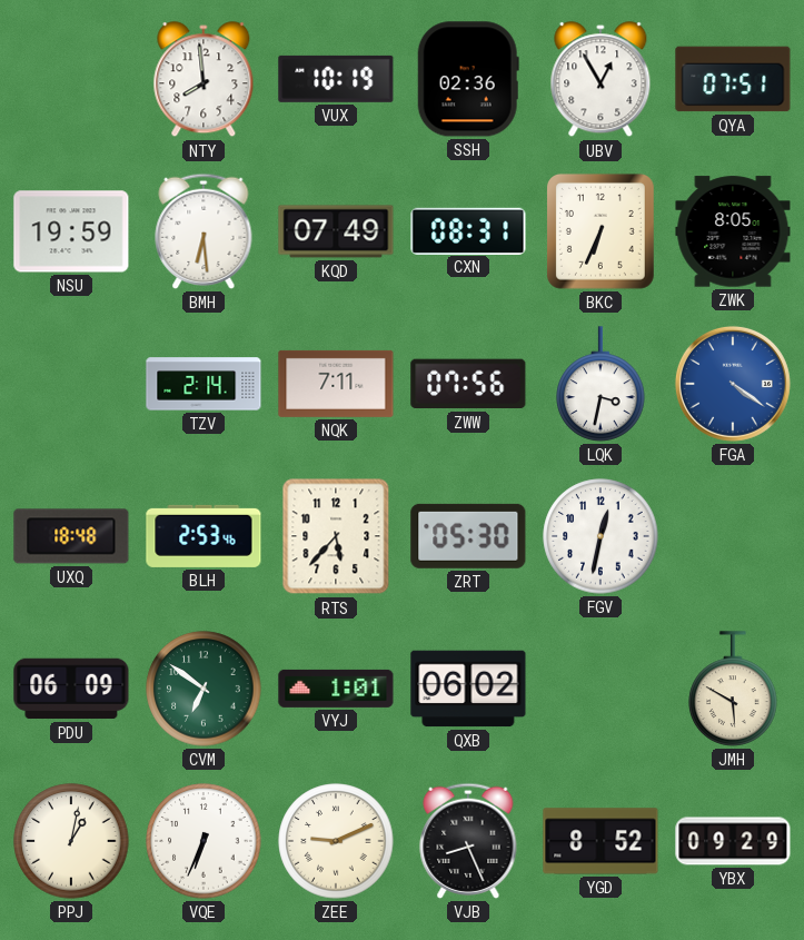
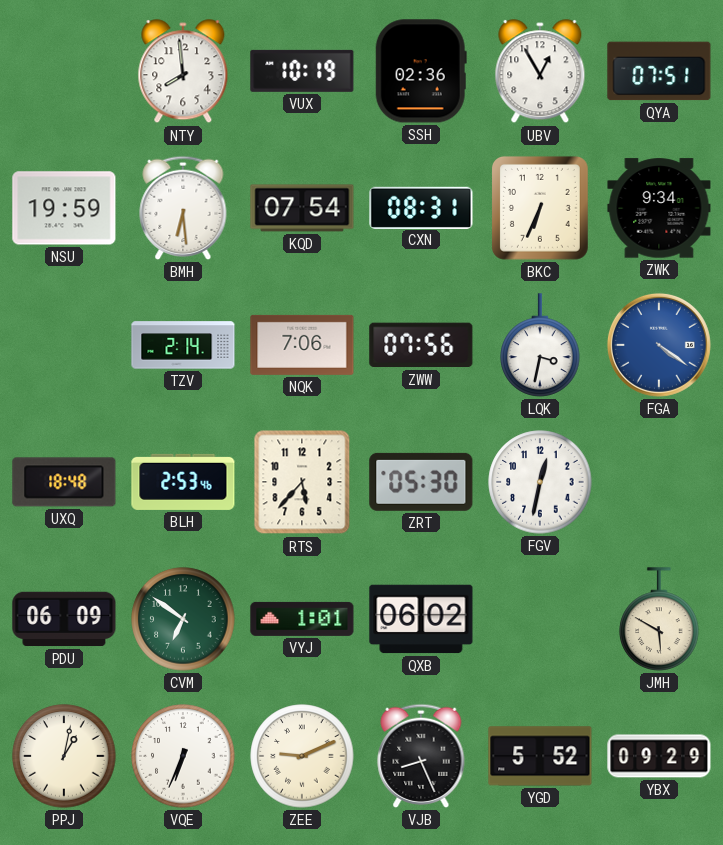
KQD: 07:49 -> 07:54 (302, 208)
ZWK: 8:05 -> 9:34 (659, 208)
NQK: 7:11 -> 7:06 (302, 345)
YGD: 8:52 -> 5:52 (540, 756)
